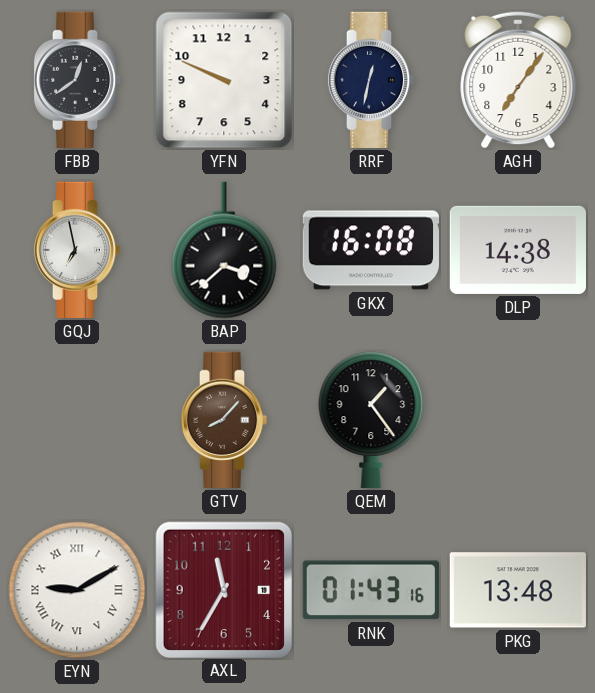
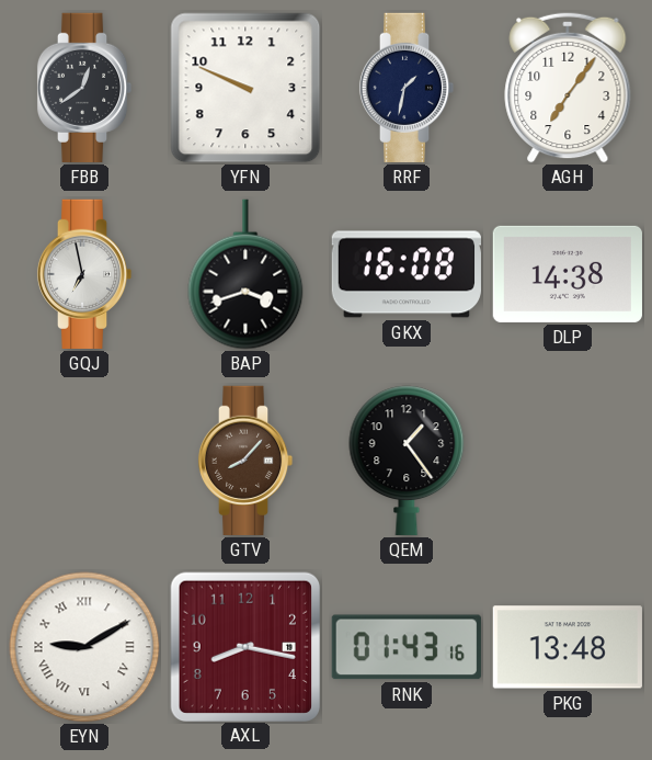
RRF: 12:32 -> 1:32 (407, 88)
BAP: 3:38 -> 3:42 (245, 274)
AXL: 11:35 -> 8:17 (244, 646)
